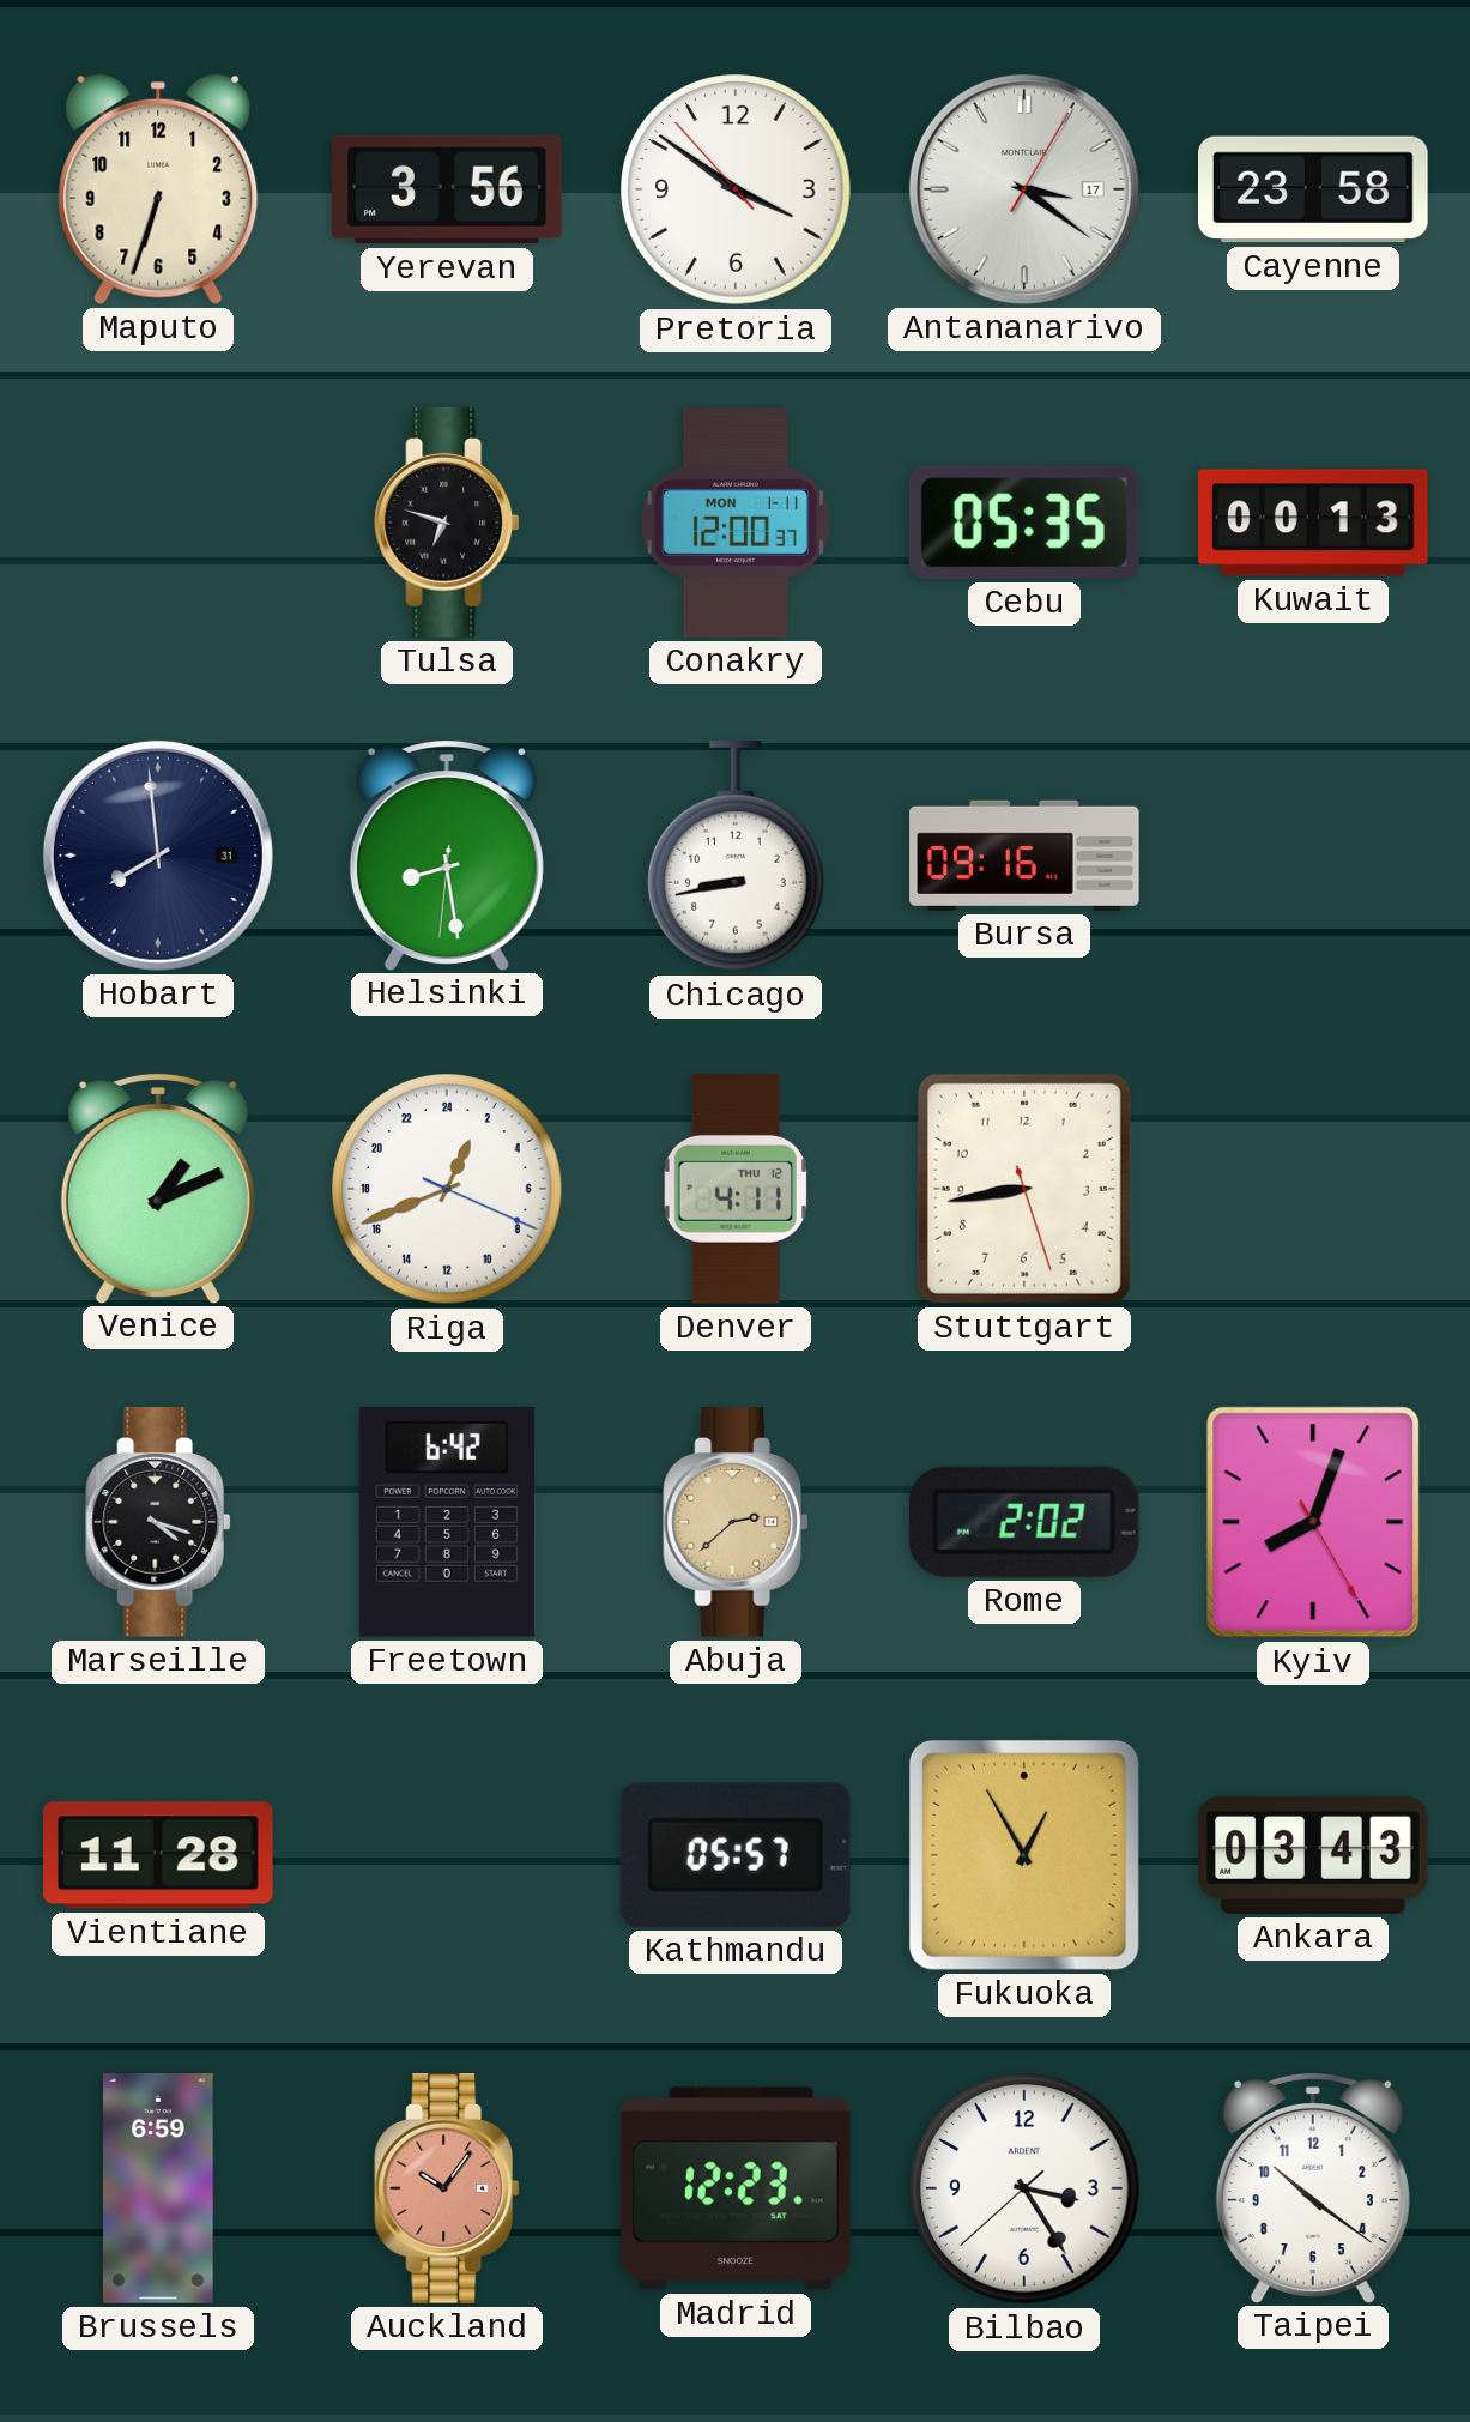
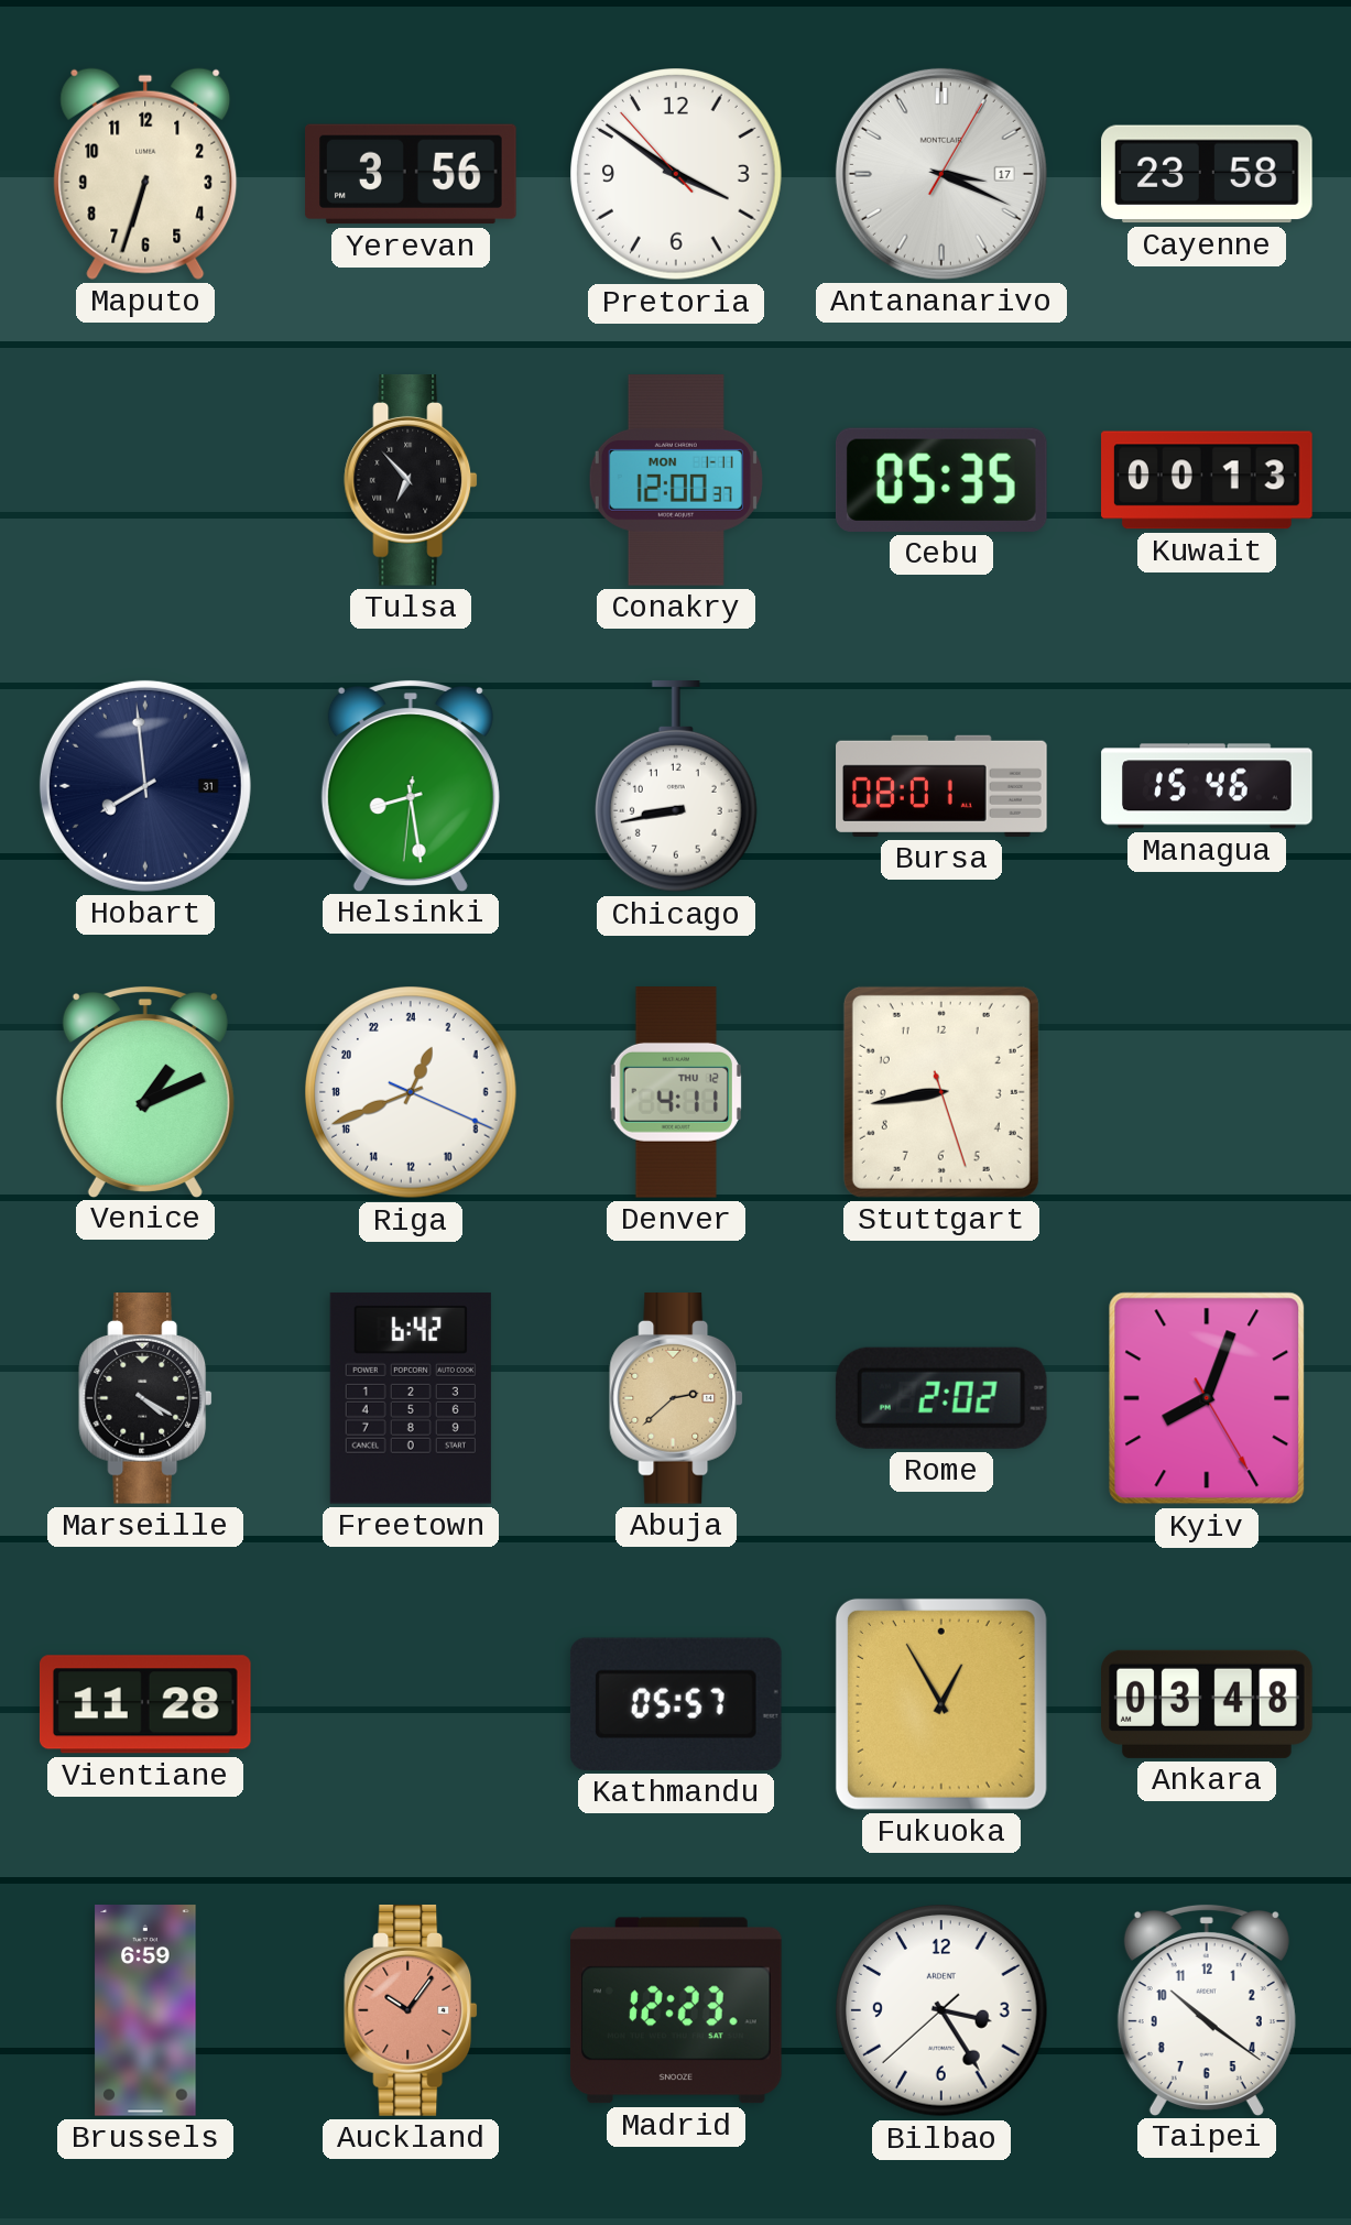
Antananarivo: 3:21 -> 3:19 (941, 174)
Tulsa: 6:48 -> 6:53 (411, 481)
Bursa: 09:16 -> 08:01 (941, 786)
Managua: none -> 15:46 (1207, 786)
Marseille: 4:18 -> 4:20 (145, 1399)
Ankara: 03:43 -> 03:48 (1207, 1704)
